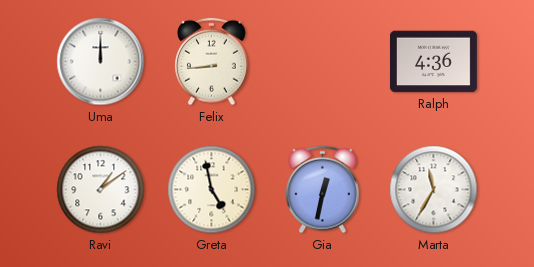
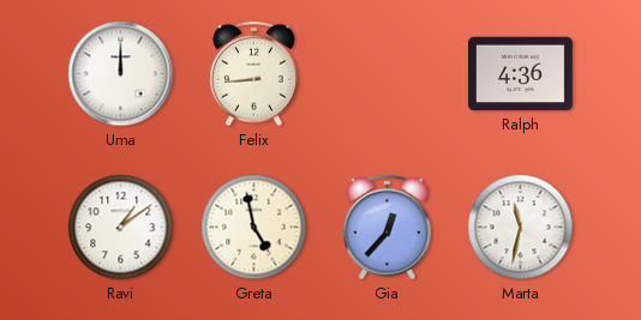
Gia: 12:32 -> 12:37 (388, 228)
Marta: 11:35 -> 11:32 (521, 228)
